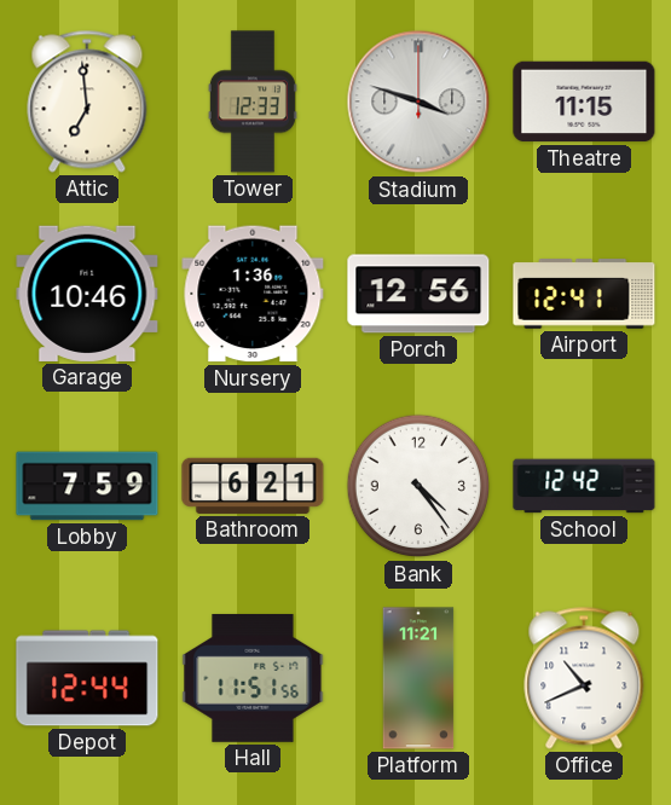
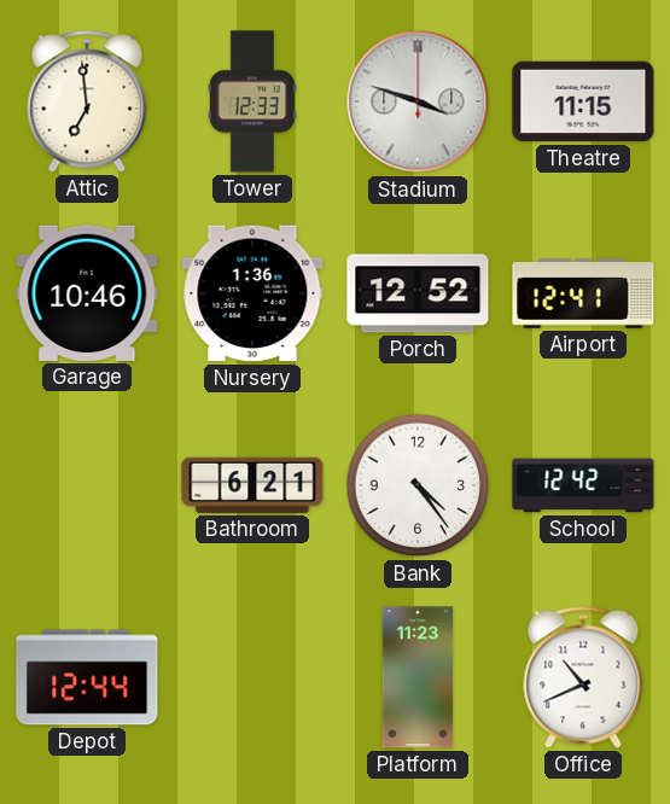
Porch: 12:56 -> 12:52 (418, 293)
Lobby: 7:59 -> none (87, 486)
Hall: 11:51 -> none (253, 678)
Platform: 11:21 -> 11:23 (418, 677)
